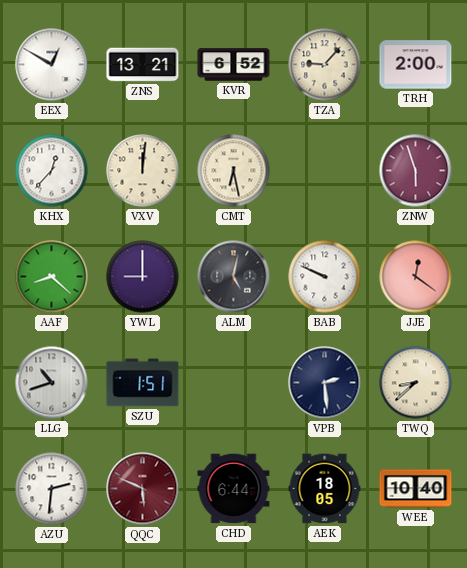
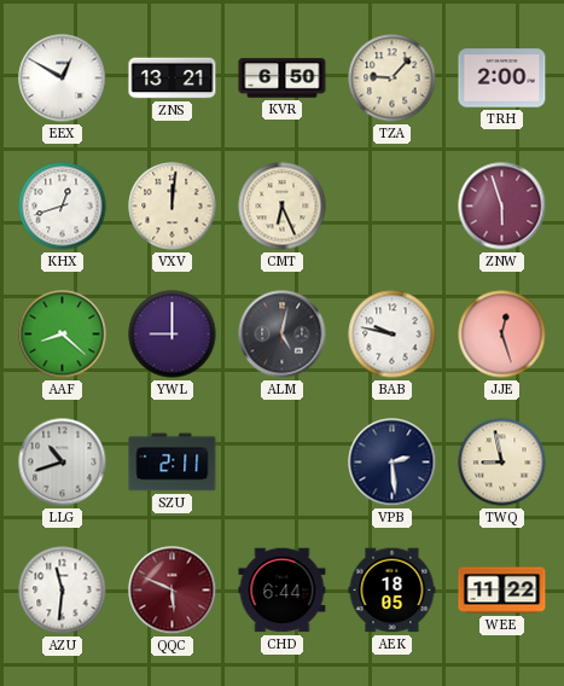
KVR: 6:52 -> 6:50 (283, 79)
KHX: 12:37 -> 12:42 (63, 207)
CMT: 6:28 -> 6:26 (283, 207)
BAB: 9:49 -> 9:47 (393, 335)
JJE: 12:21 -> 12:27 (502, 335)
SZU: 1:51 -> 2:11 (173, 463)
TWQ: 8:38 -> 8:58 (502, 463)
AZU: 2:31 -> 11:31 (63, 591)
WEE: 10:40 -> 11:22 (502, 591)
